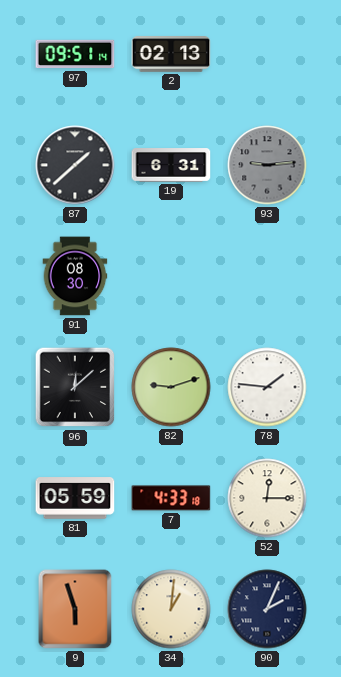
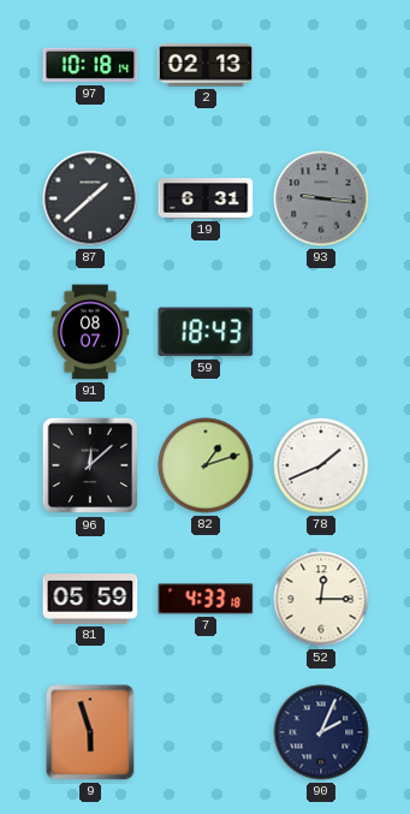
97: 09:51 -> 10:18 (90, 65)
93: 9:14 -> 9:16 (321, 198)
91: 08:30 -> 08:07 (90, 332)
59: none -> 18:43 (206, 332)
82: 9:12 -> 1:12 (206, 465)
78: 1:46 -> 1:41 (321, 465)
34: 1:01 -> none (171, 609)
